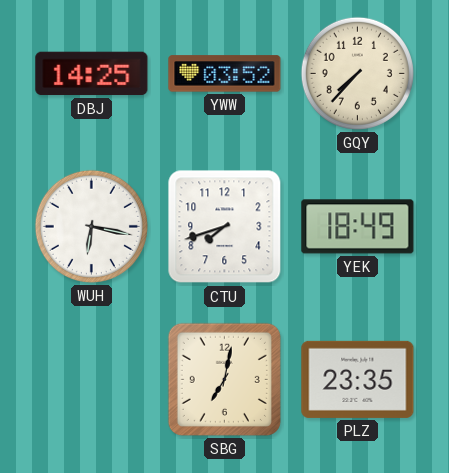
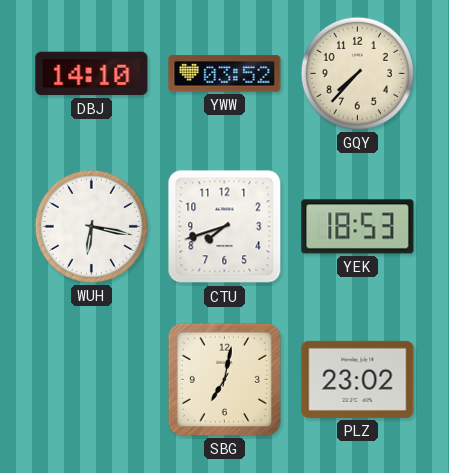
DBJ: 14:25 -> 14:10 (92, 74)
YEK: 18:49 -> 18:53 (358, 227)
PLZ: 23:35 -> 23:02 (358, 379)
